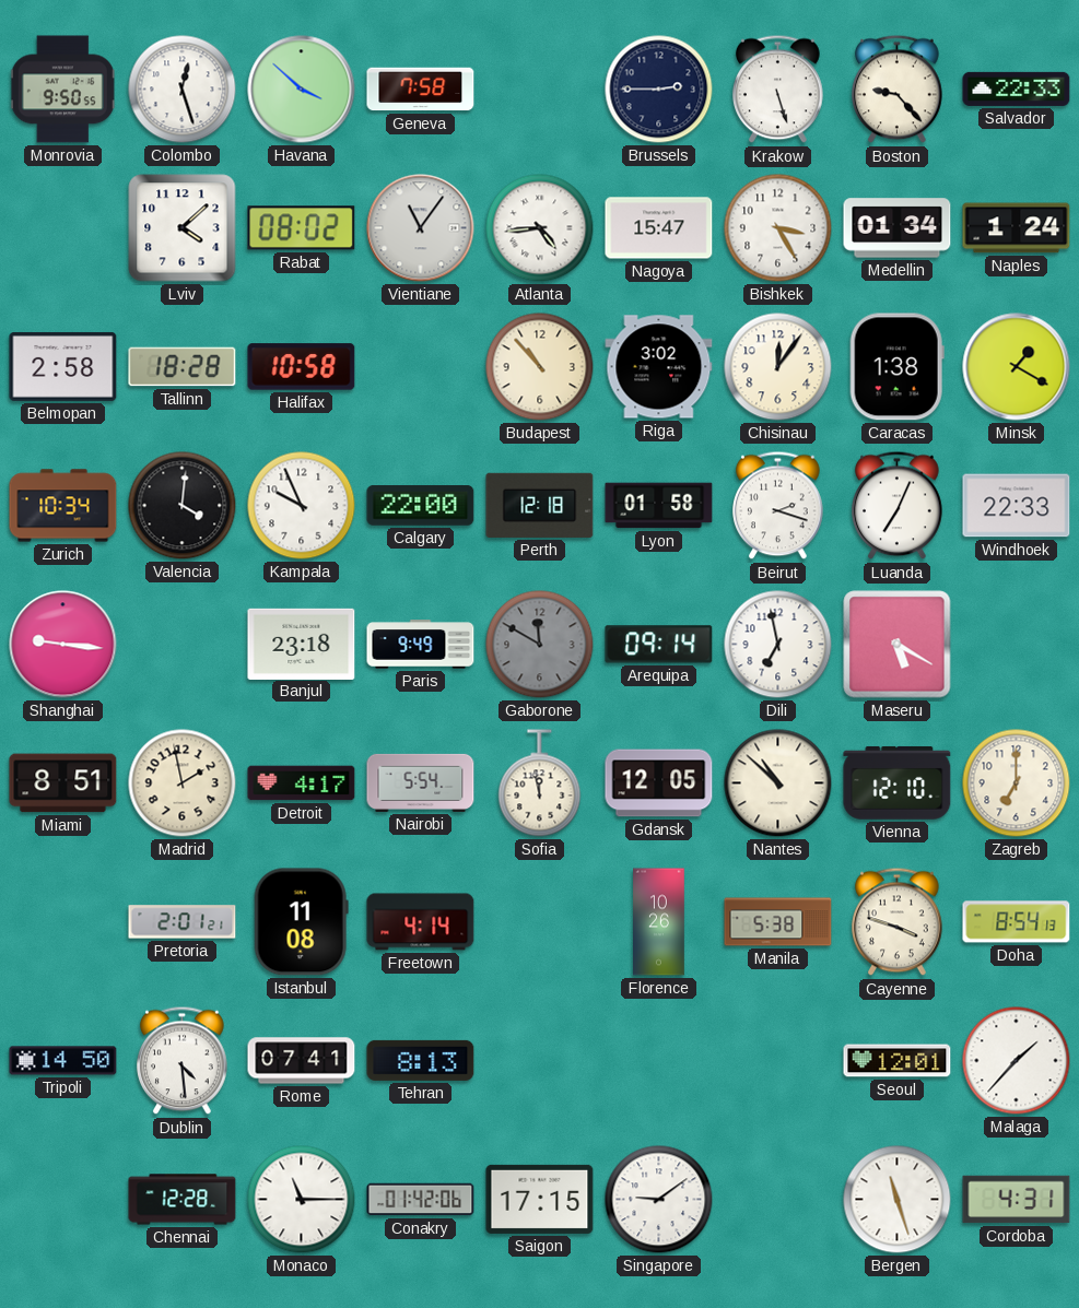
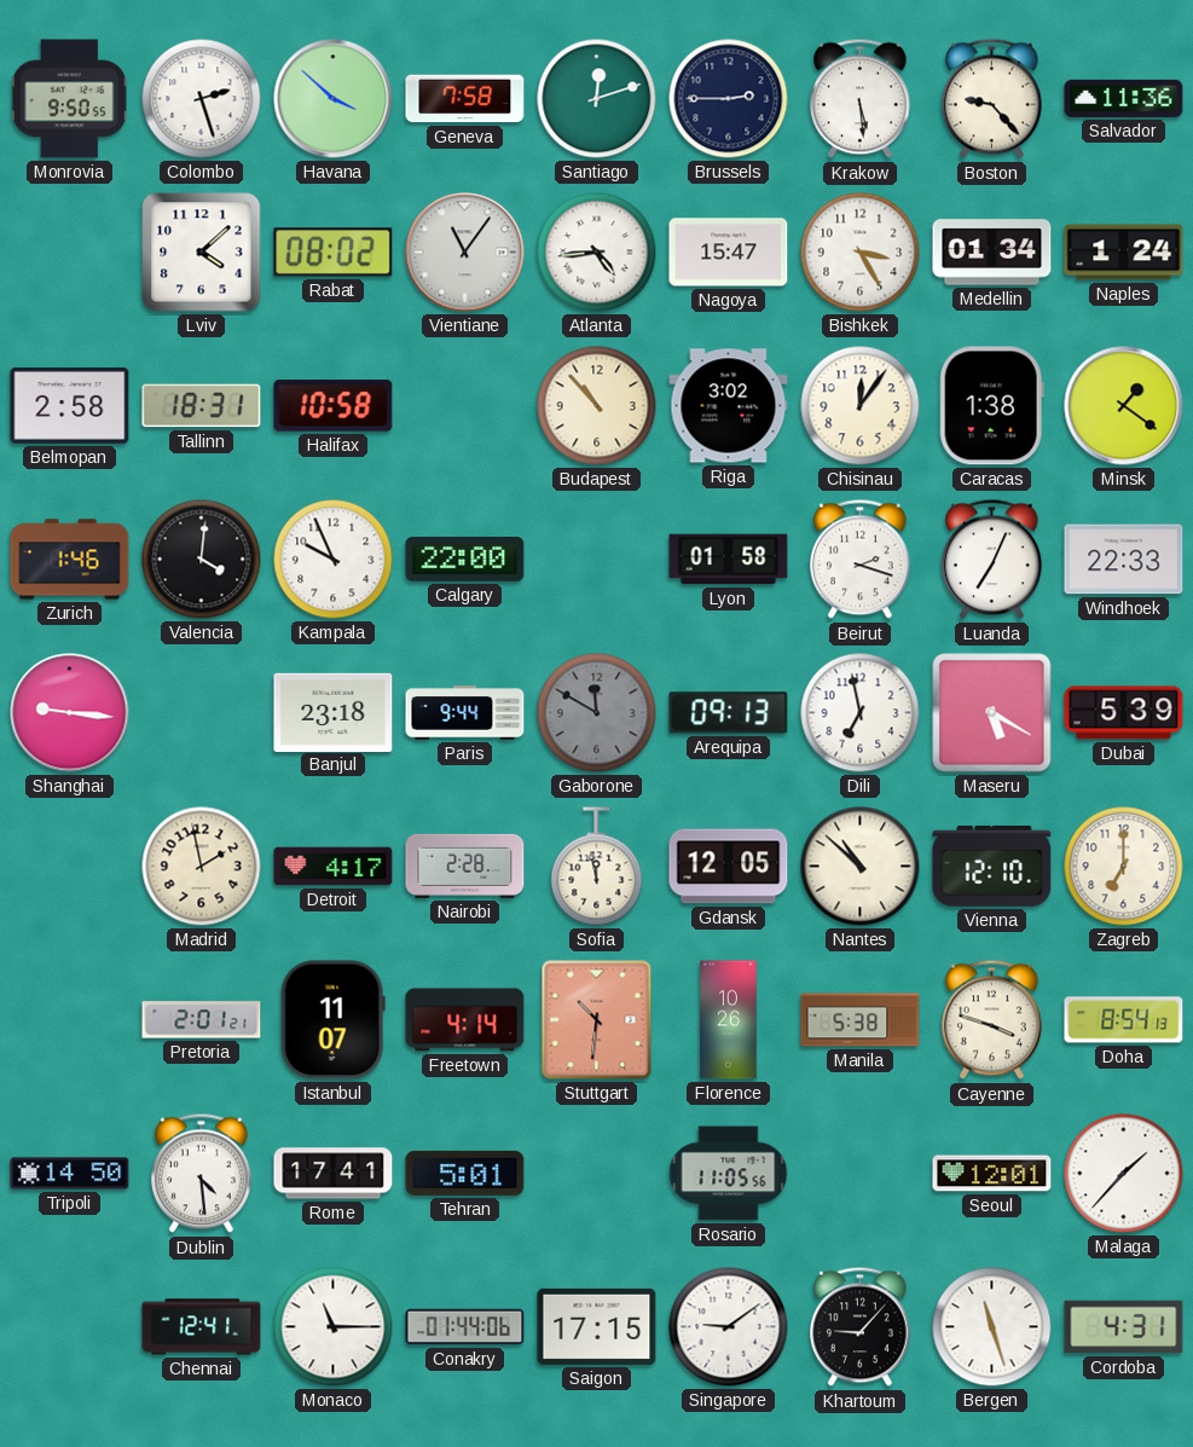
Colombo: 12:27 -> 2:27 (202, 99)
Santiago: none -> 12:12 (597, 99)
Krakow: 5:27 -> 5:29 (861, 99)
Salvador: 22:33 -> 11:36 (1124, 98)
Tallinn: 18:28 -> 18:31 (202, 406)
Minsk: 1:20 -> 1:21 (1124, 406)
Zurich: 10:34 -> 1:46 (70, 560)
Perth: 12:18 -> none (540, 505)
Paris: 9:49 -> 9:44 (465, 713)
Arequipa: 09:14 -> 09:13 (729, 713)
Dubai: none -> 5:39 (1124, 713)
Miami: 8:51 -> none (63, 783)
Nairobi: 5:54 -> 2:28 (465, 866)
Istanbul: 11:08 -> 11:07 (332, 1020)
Stuttgart: none -> 10:31 (597, 1020)
Rome: 07:41 -> 17:41 (334, 1174)
Tehran: 8:13 -> 5:01 (465, 1173)
Rosario: none -> 11:05 (729, 1174)
Chennai: 12:28 -> 12:41 (202, 1327)
Conakry: 01:42 -> 01:44 (465, 1327)
Khartoum: none -> 9:07 (861, 1327)
